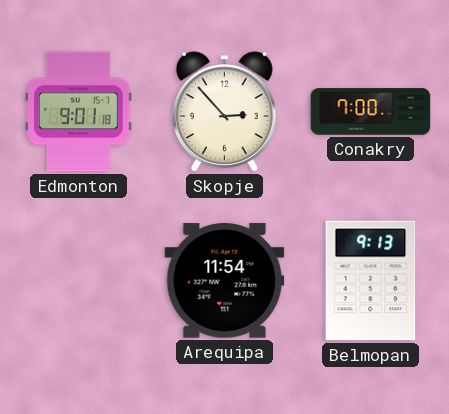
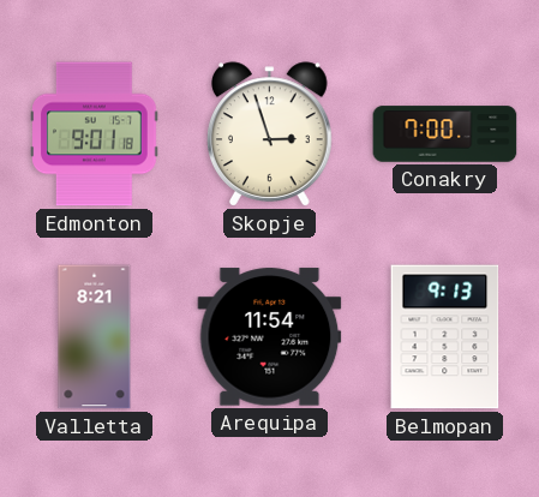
Skopje: 2:53 -> 2:57 (270, 134)
Valletta: none -> 8:21 (95, 337)
